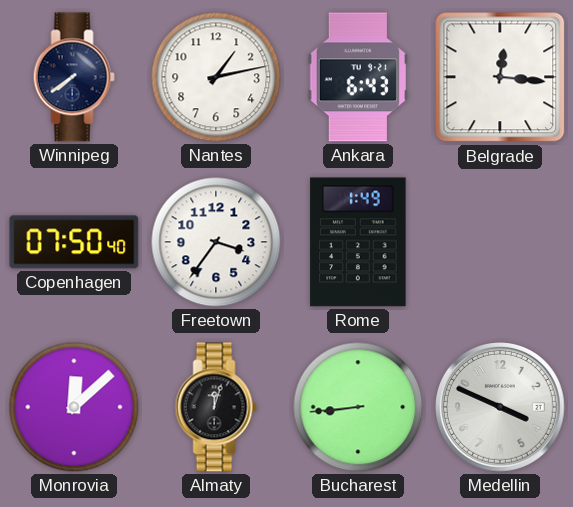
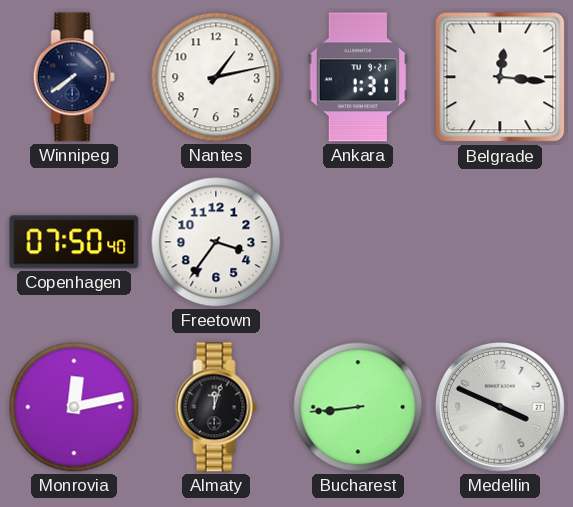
Ankara: 6:43 -> 1:31 (358, 77)
Rome: 1:49 -> none (358, 242)
Monrovia: 12:08 -> 12:13 (74, 407)
